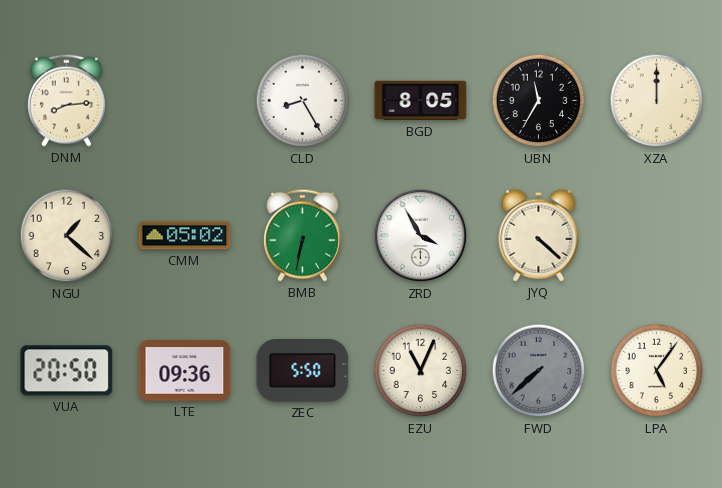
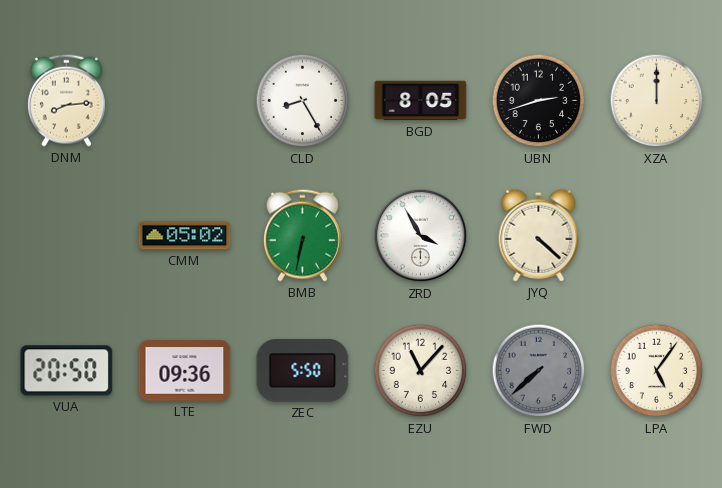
UBN: 11:35 -> 2:42 (539, 101)
NGU: 1:22 -> none (67, 236)
EZU: 11:04 -> 11:07 (421, 371)
